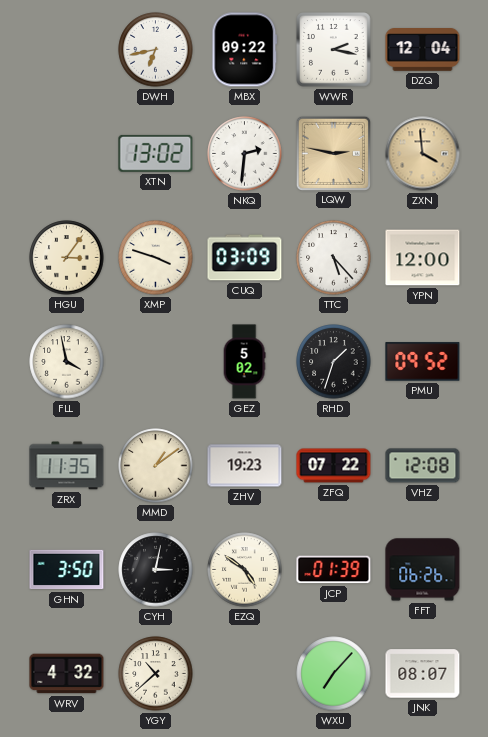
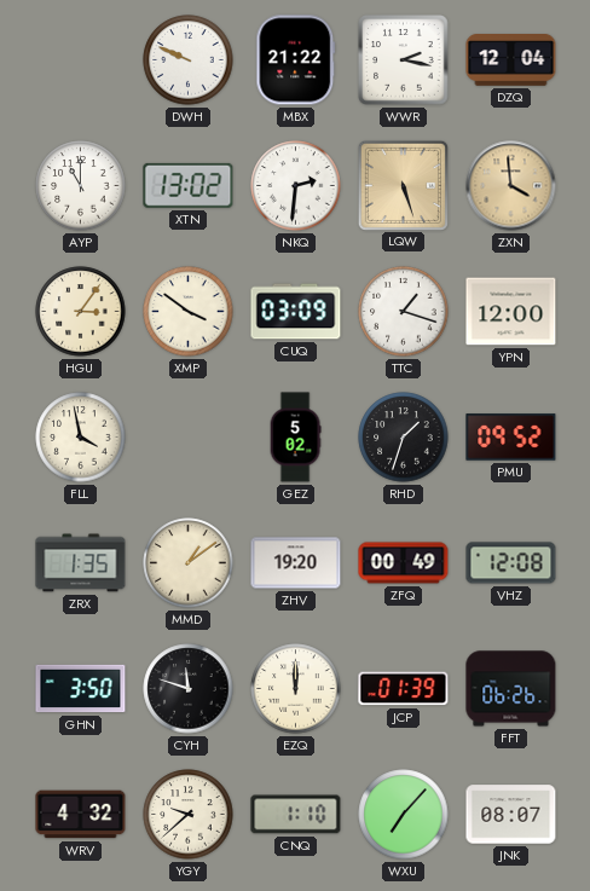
DWH: 6:43 -> 9:49 (189, 60)
MBX: 09:22 -> 21:22 (296, 60)
AYP: none -> 11:00 (81, 186)
LQW: 2:47 -> 5:27 (403, 185)
XMP: 3:48 -> 3:51 (189, 312)
TTC: 5:23 -> 1:18 (404, 312)
ZRX: 11:35 -> 1:35 (81, 563)
ZHV: 19:23 -> 19:20 (296, 563)
ZFQ: 07:22 -> 00:49 (404, 563)
CYH: 3:02 -> 11:48 (189, 689)
EZQ: 4:51 -> 12:00 (296, 689)
YGY: 10:38 -> 9:38 (189, 815)
CNQ: none -> 1:10 (296, 815)
